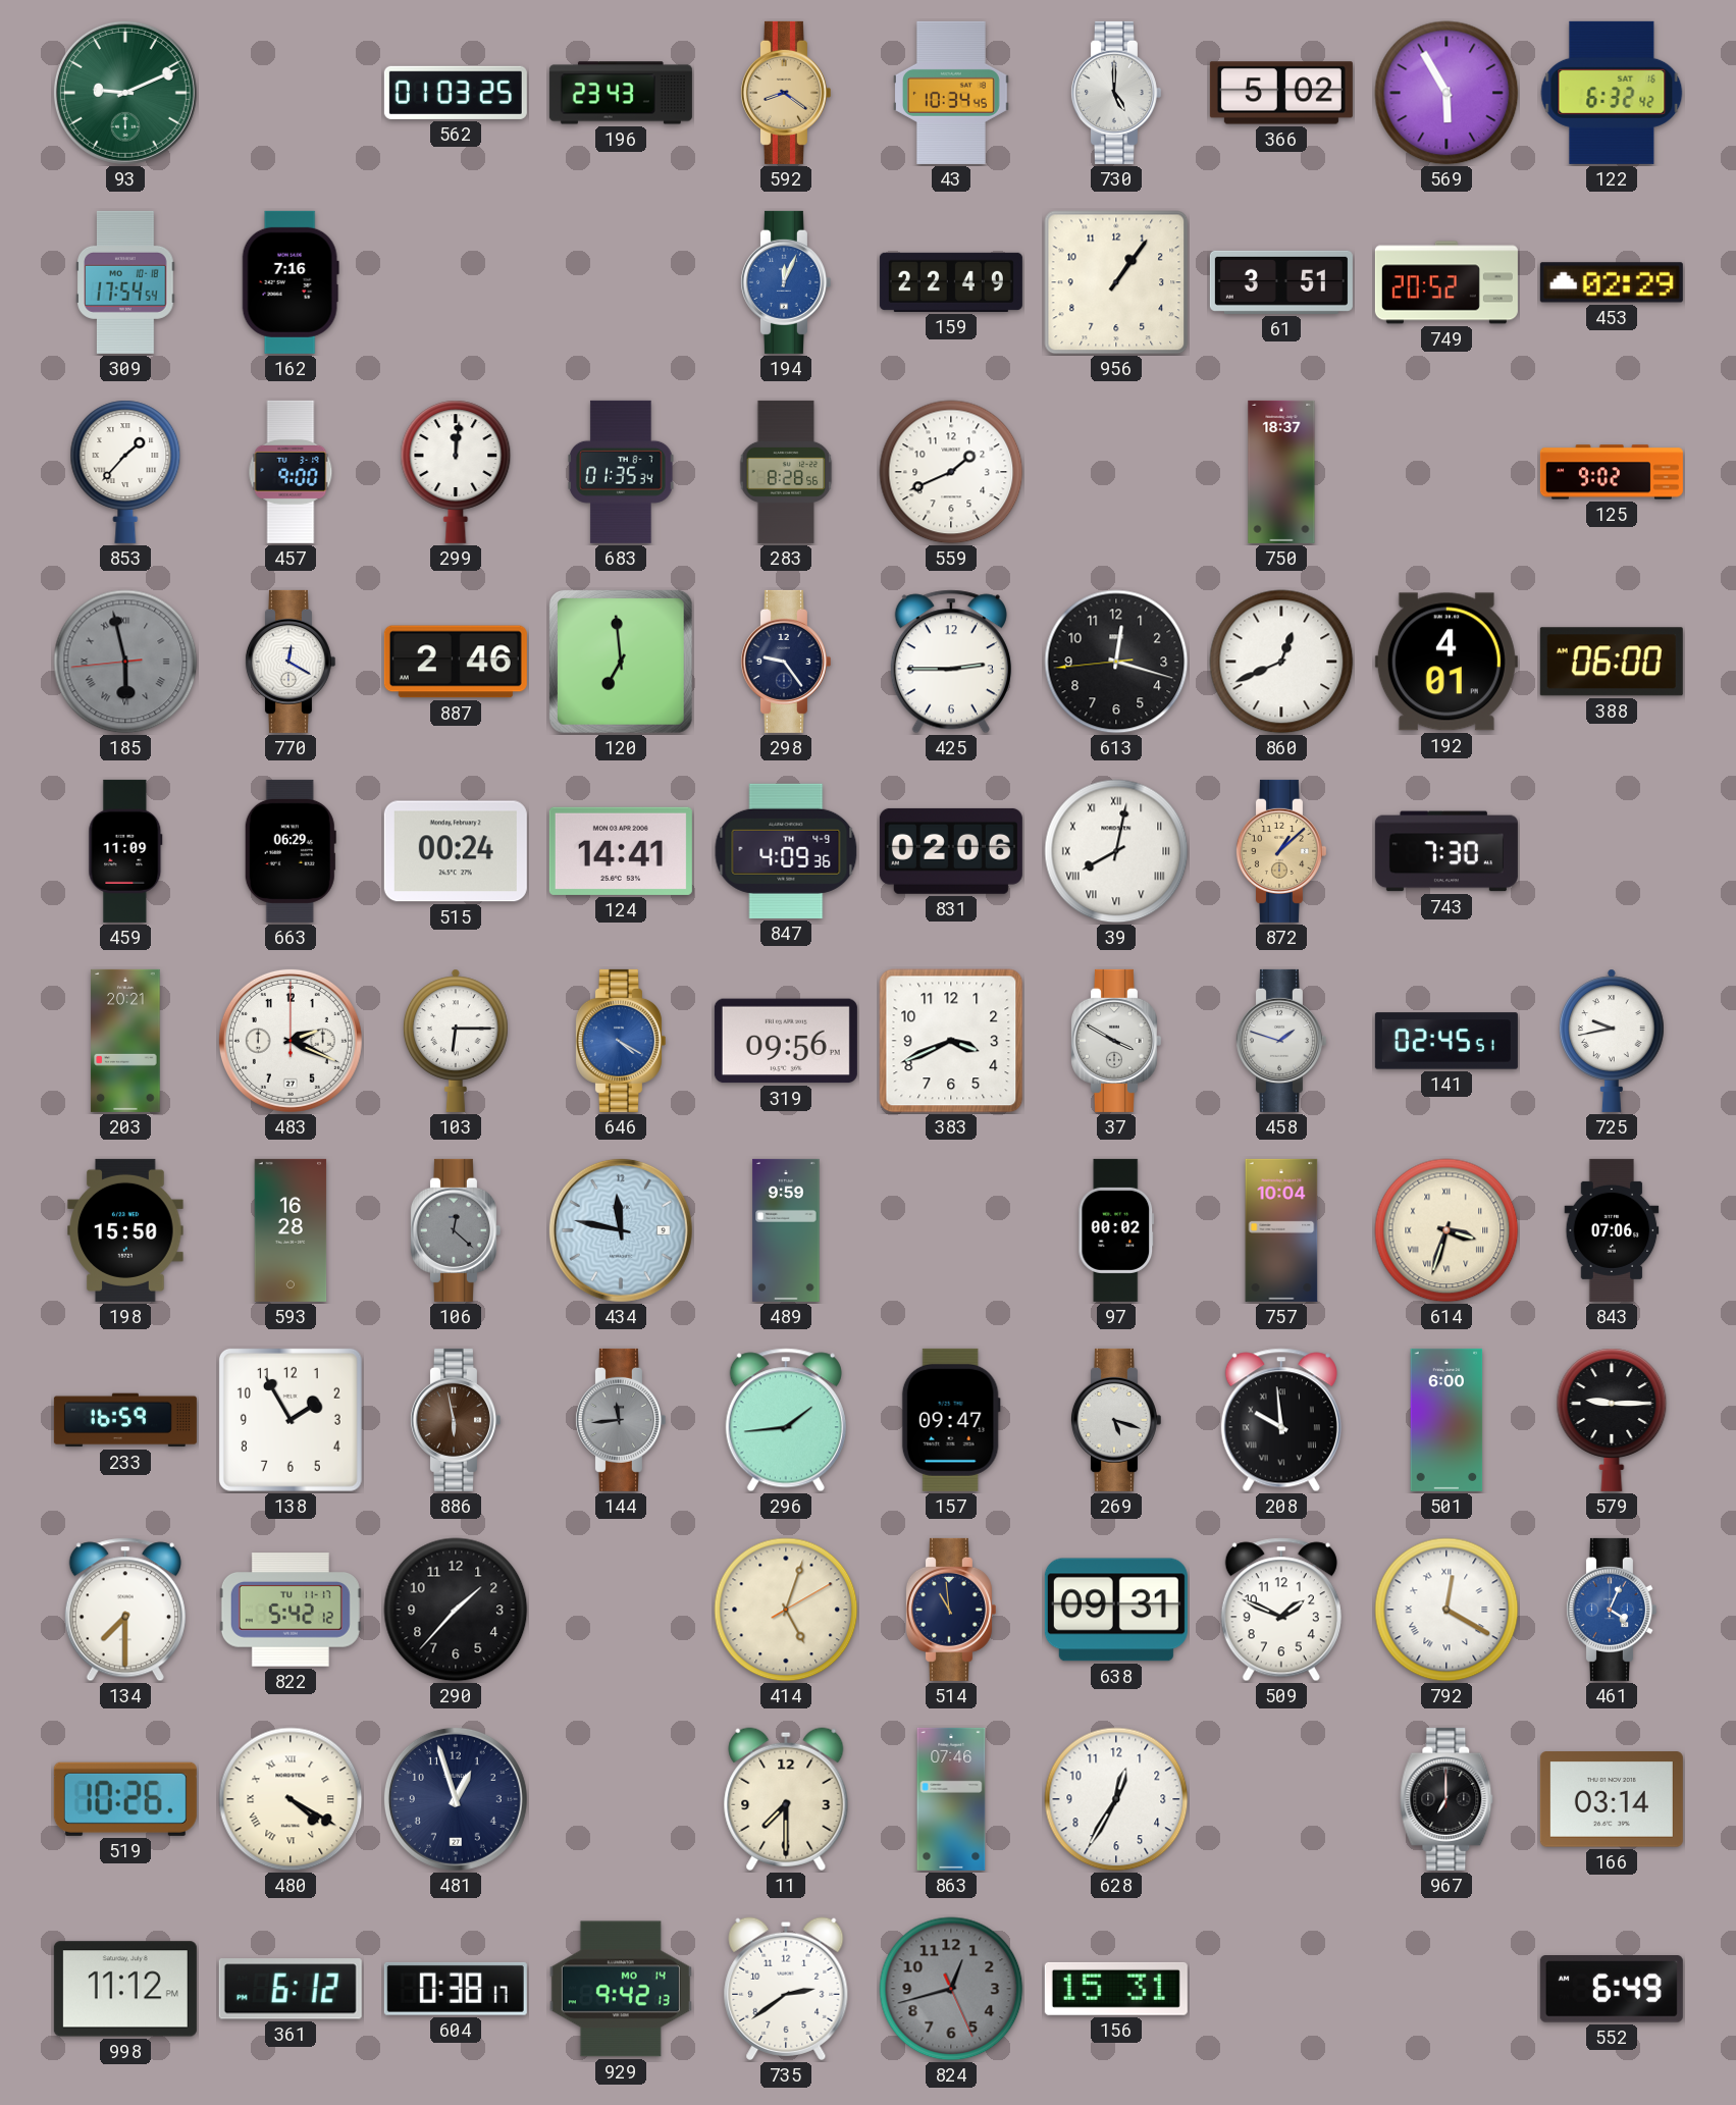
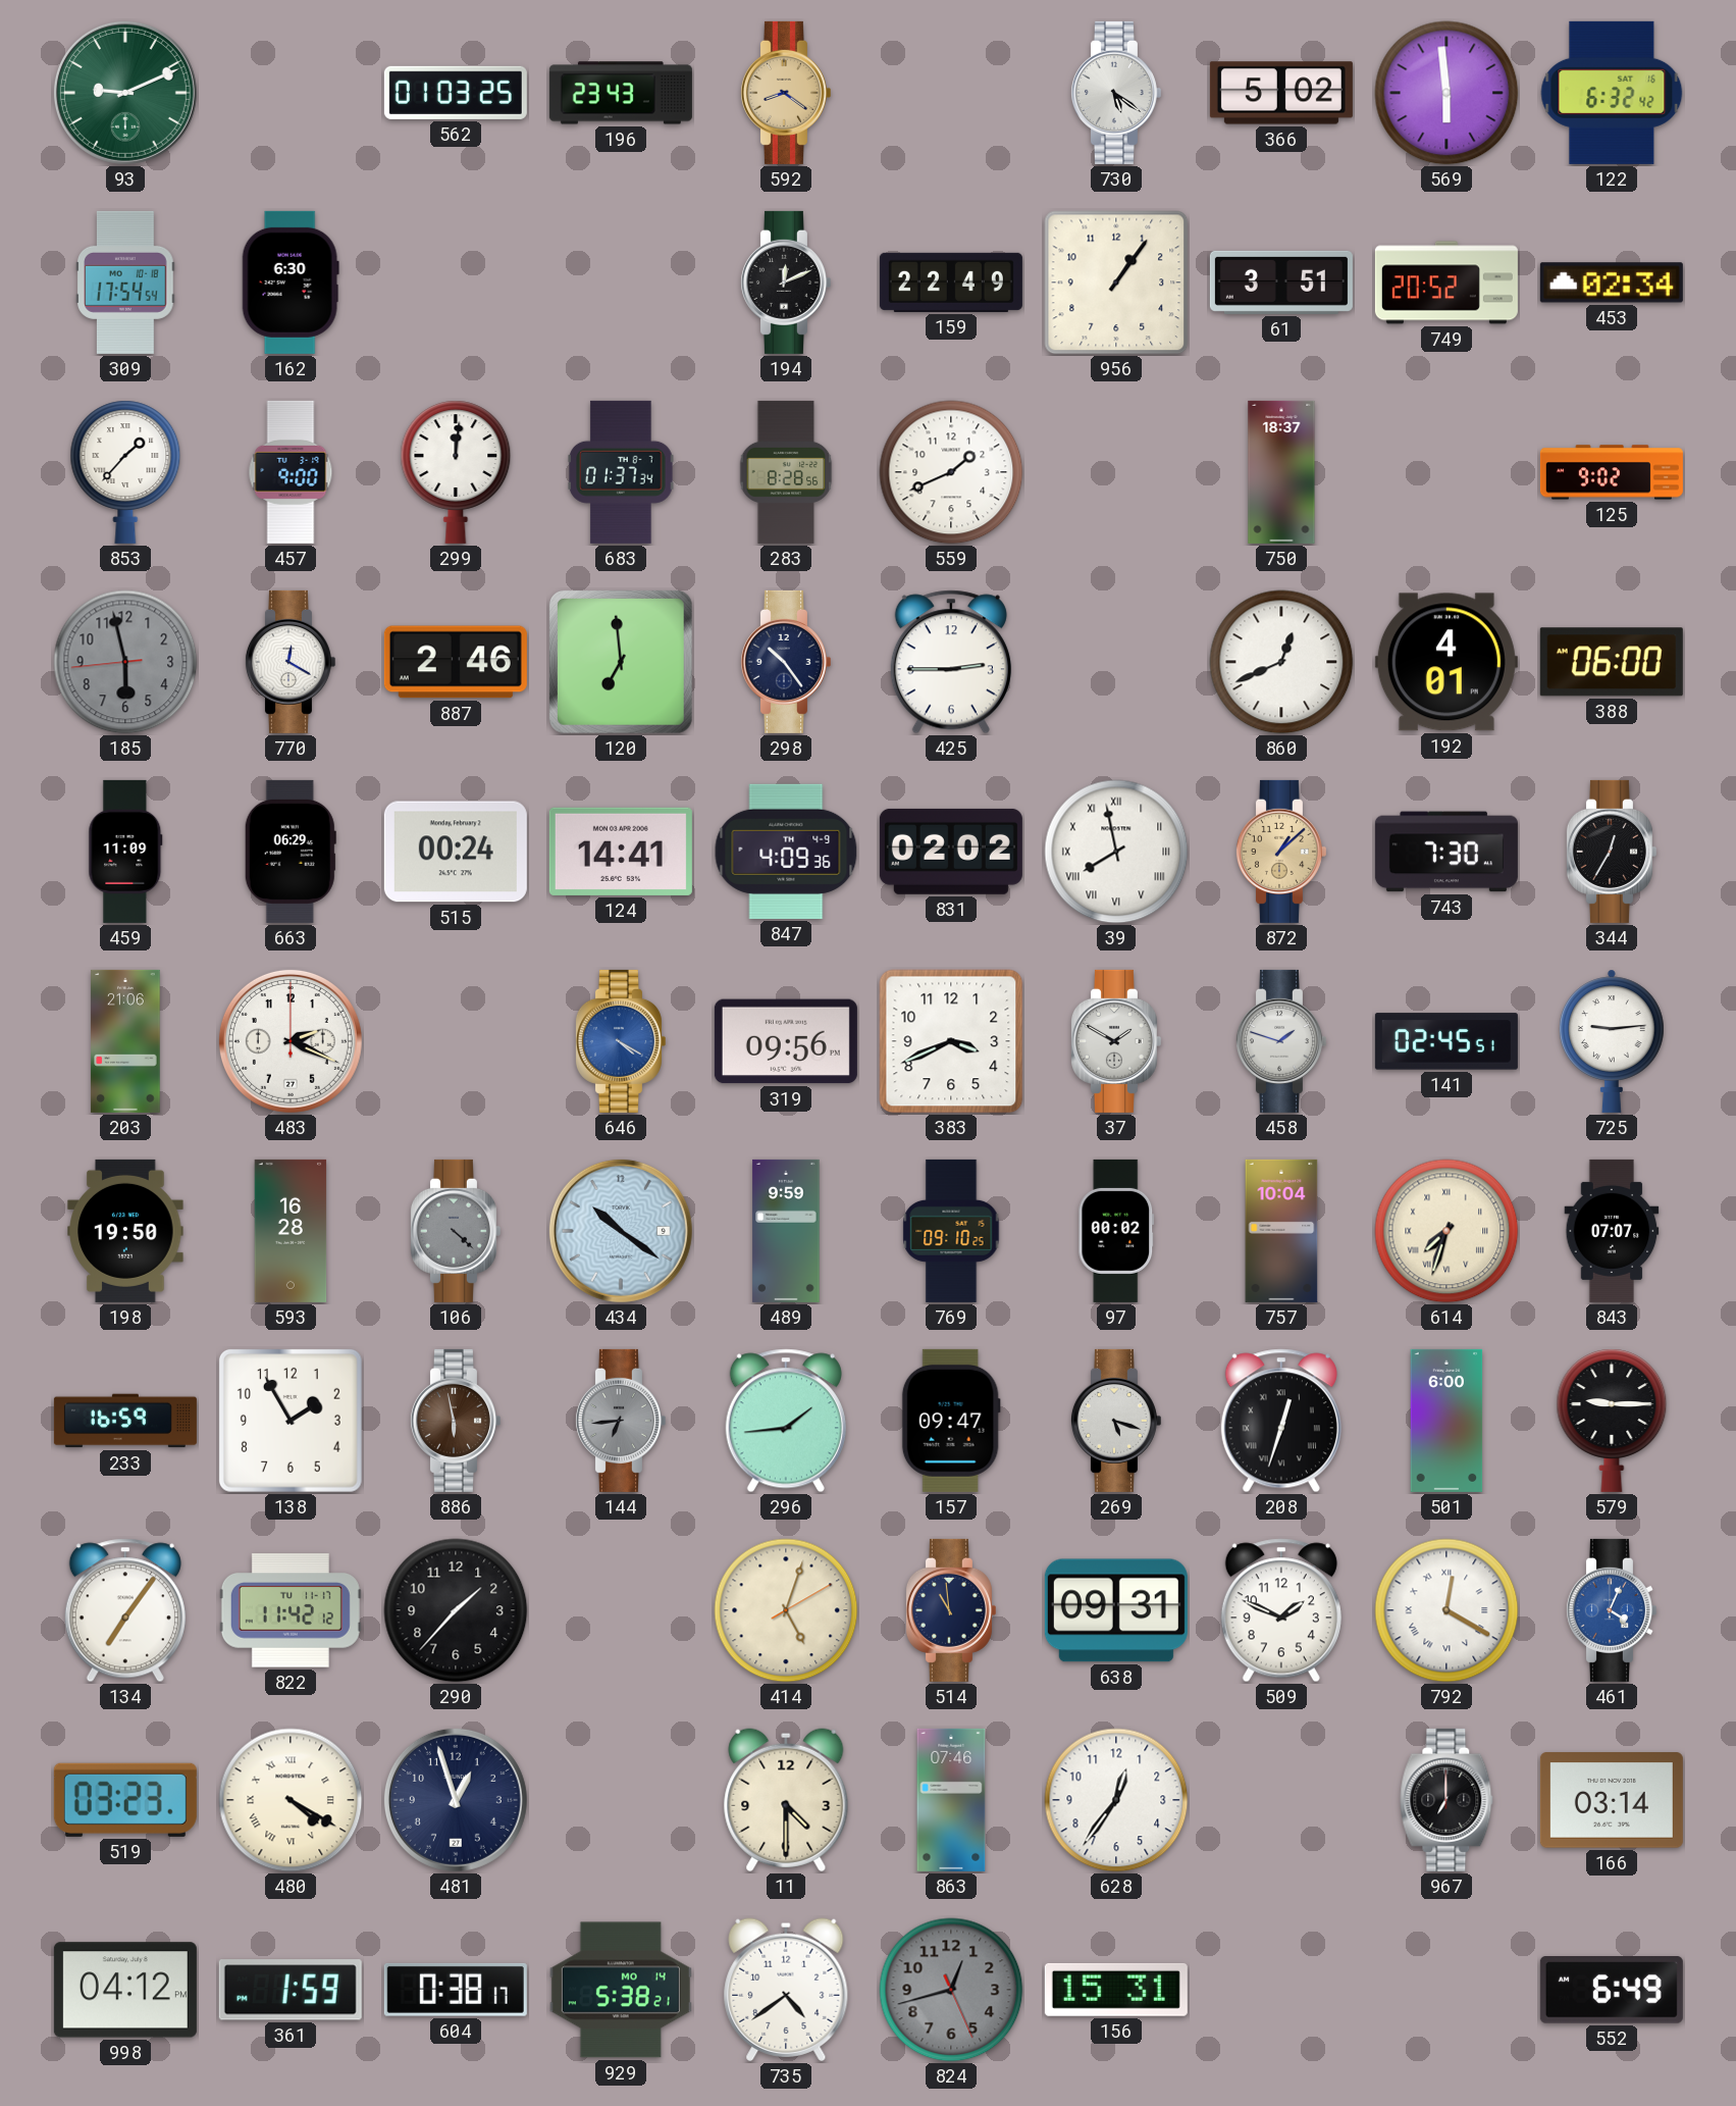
43: 10:34 -> none (951, 93)
730: 5:00 -> 5:21 (1115, 93)
569: 5:55 -> 5:59 (1446, 93)
162: 7:16 -> 6:30 (291, 282)
194: 12:04 -> 12:11 (785, 282)
194 dial: blue -> black (785, 282)
453: 02:29 -> 02:34 (1612, 282)
683: 01:35 -> 01:37 (621, 472)
185 numerals: Roman -> Arabic (125, 662)
298: 9:24 -> 10:24 (785, 662)
613: 12:17 -> none (1116, 662)
831: 02:06 -> 02:02 (951, 852)
39: 8:02 -> 7:58 (1116, 852)
344: none -> 12:35 (1611, 852)
203: 20:21 -> 21:06 (125, 1041)
103: 6:15 -> none (457, 1041)
37: 3:50 -> 1:50 (1115, 1041)
725: 9:43 -> 9:14 (1613, 1041)
198: 15:50 -> 19:50 (125, 1231)
106: 12:22 -> 4:22 (455, 1231)
434: 11:47 -> 10:21 (621, 1231)
769: none -> 09:10 (951, 1231)
614: 3:33 -> 7:33 (1446, 1231)
843: 07:06 -> 07:07 (1612, 1231)
144: 11:44 -> 6:44 (620, 1421)
208: 9:59 -> 12:33 (1281, 1421)
134: 7:30 -> 7:06 (125, 1610)
822: 5:42 -> 11:42 (291, 1610)
519: 10:26 -> 03:23 (125, 1800)
11: 7:30 -> 4:30 (786, 1800)
628: 12:35 -> 12:36 (1116, 1800)
998: 11:12 -> 04:12 (125, 1990)
361: 6:12 -> 1:59 (291, 1990)
929: 9:42 -> 5:38 (621, 1990)
735: 2:39 -> 4:39 (786, 1990)
